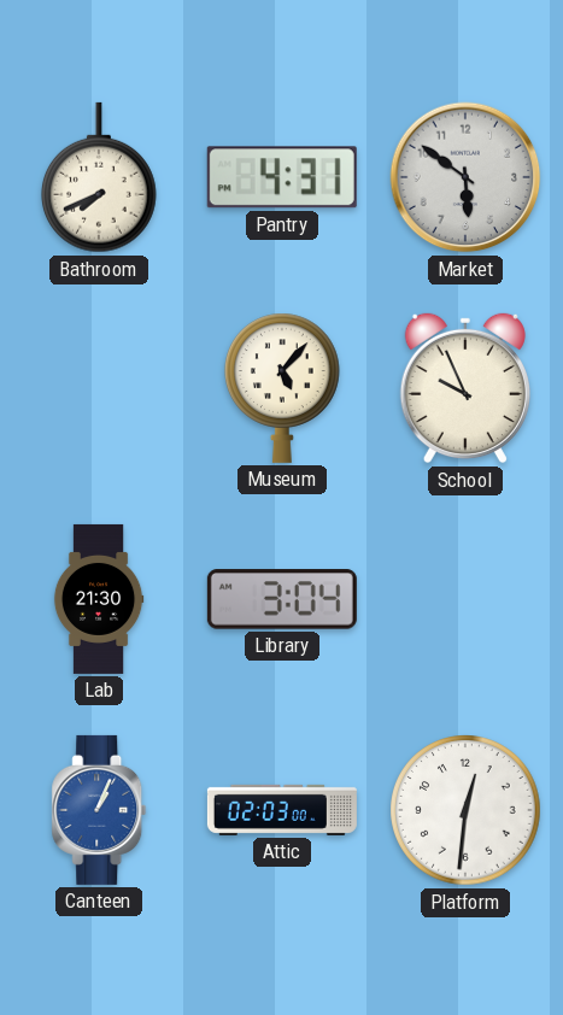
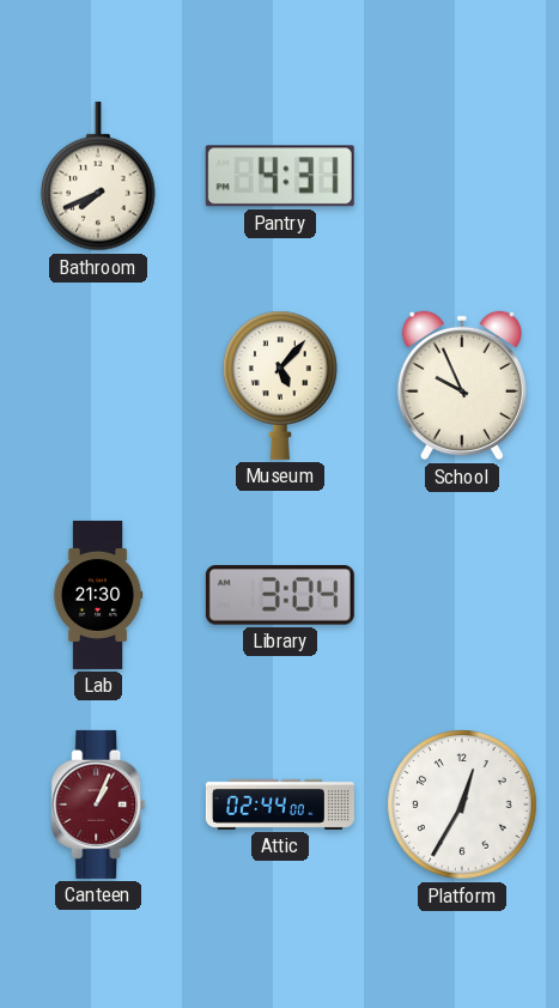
Market: 5:51 -> none (465, 177)
Canteen dial: blue -> burgundy (98, 804)
Attic: 02:03 -> 02:44 (280, 804)
Platform: 12:31 -> 12:35 (462, 804)
